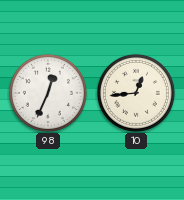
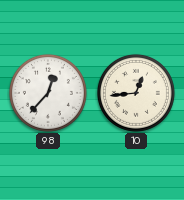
98: 12:34 -> 12:37 (48, 93)
